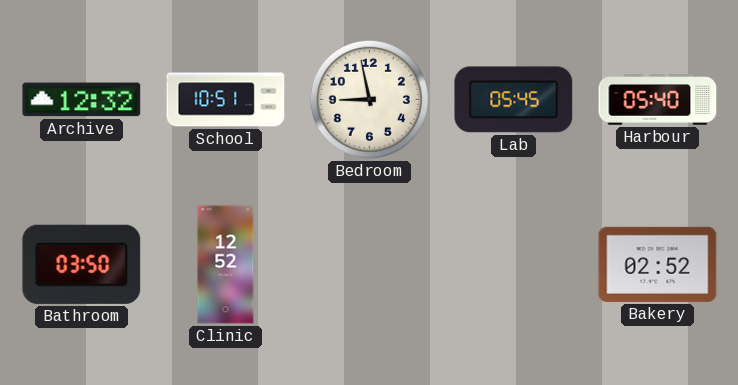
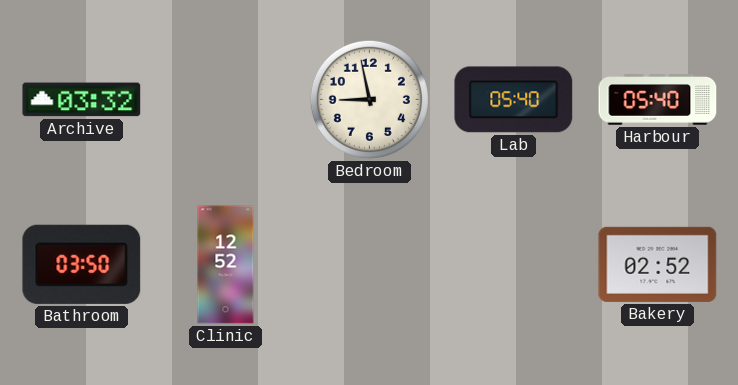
Archive: 12:32 -> 03:32 (82, 100)
School: 10:51 -> none (226, 100)
Lab: 05:45 -> 05:40 (514, 100)
